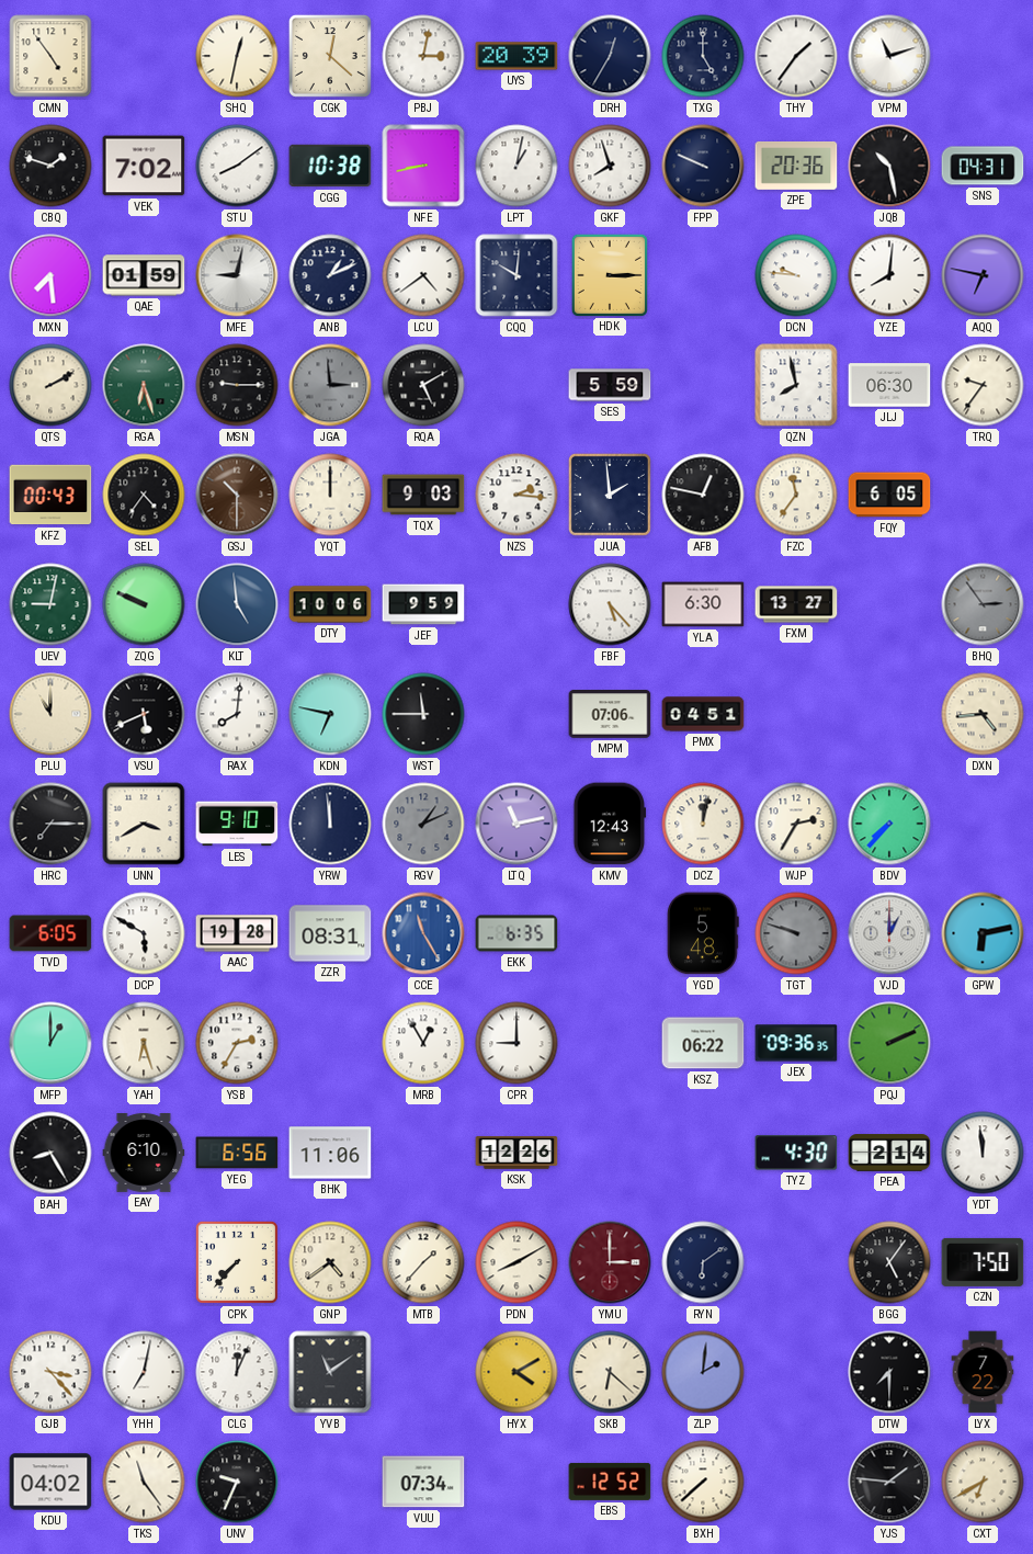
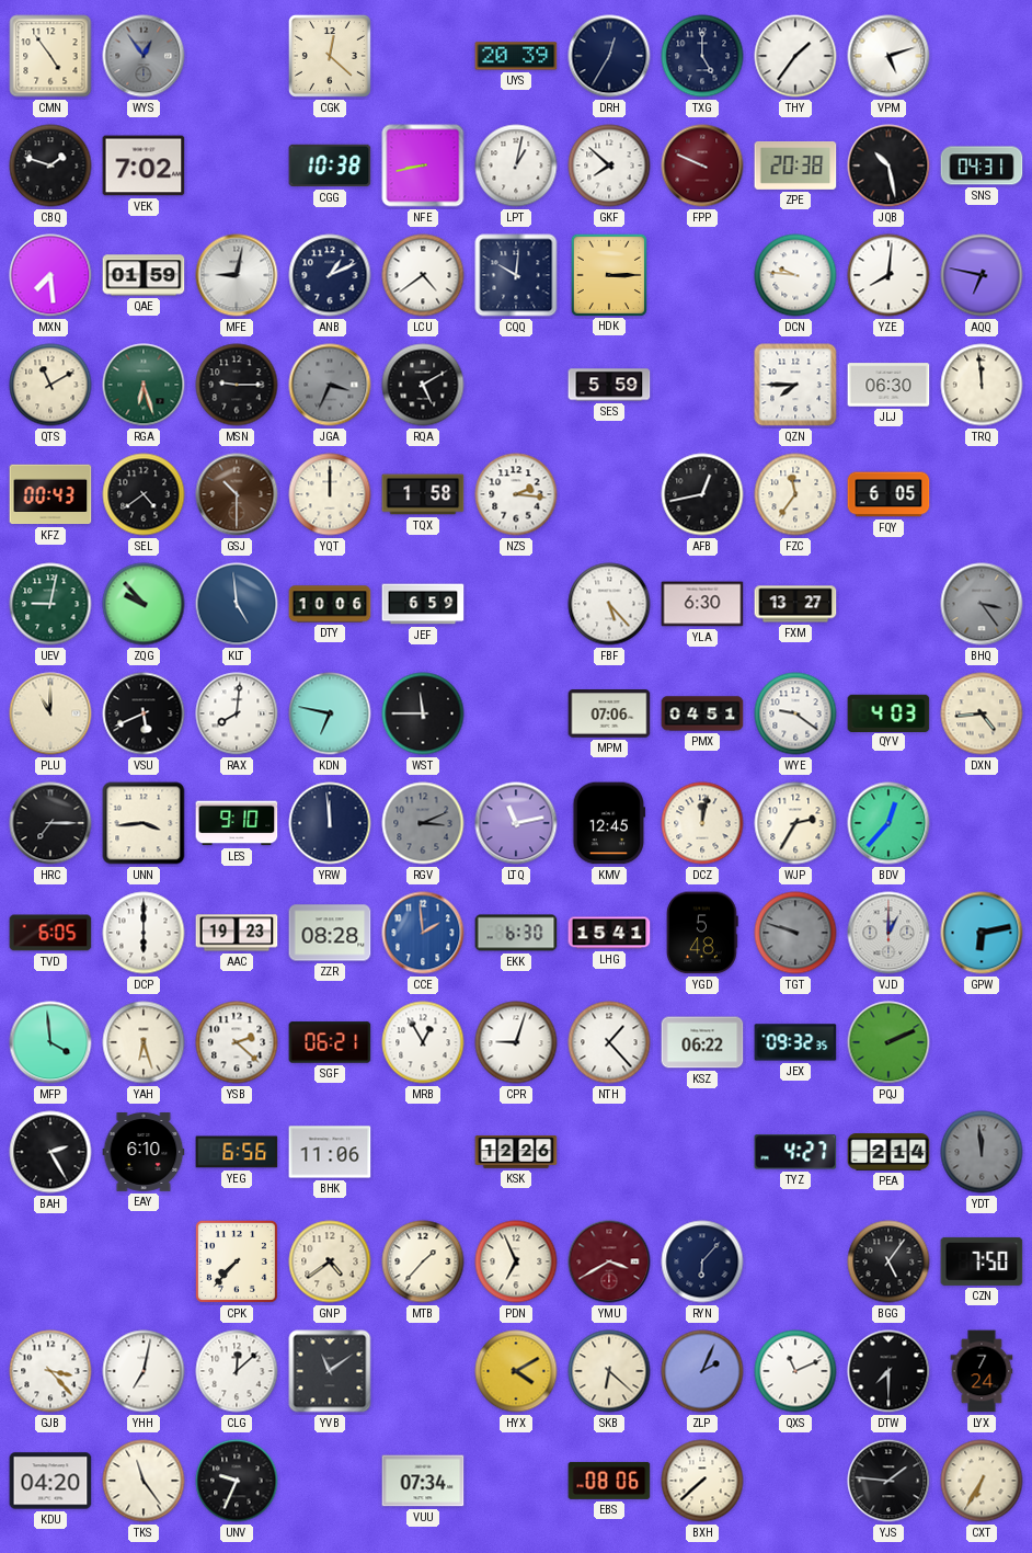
WYS: none -> 12:54 (144, 56)
SHQ: 12:32 -> none (237, 56)
PBJ: 3:02 -> none (423, 56)
VPM: 11:12 -> 5:12 (888, 56)
STU: 8:09 -> none (237, 166)
GKF: 7:57 -> 7:52 (609, 165)
FPP dial: navy -> burgundy (702, 165)
ZPE: 20:36 -> 20:38 (795, 167)
QTS: 2:10 -> 11:10 (50, 385)
JGA: 2:59 -> 3:34 (330, 385)
QZN: 7:58 -> 7:45 (795, 385)
TRQ: 9:36 -> 11:59 (982, 385)
SEL: 4:36 -> 4:39 (144, 494)
TQX: 9:03 -> 1:58 (423, 494)
JUA: 1:59 -> none (610, 495)
AFB: 12:47 -> 12:43 (702, 494)
ZQG: 9:49 -> 9:53 (144, 604)
JEF: 9:59 -> 6:59 (423, 604)
BHQ: 2:54 -> 3:24 (982, 604)
WYE: none -> 9:21 (795, 713)
QYV: none -> 4:03 (888, 712)
UNN: 3:40 -> 3:44 (144, 823)
RGV: 1:11 -> 3:11 (423, 823)
KMV: 12:43 -> 12:45 (609, 823)
BDV: 7:37 -> 12:37 (888, 823)
DCP: 5:50 -> 6:00 (144, 933)
AAC: 19:28 -> 19:23 (237, 933)
ZZR: 08:31 -> 08:28 (330, 933)
CCE: 11:25 -> 1:59 (423, 933)
EKK: 6:35 -> 6:30 (516, 933)
LHG: none -> 15:41 (609, 933)
MFP: 1:00 -> 3:59 (50, 1042)
YSB: 2:35 -> 2:22 (237, 1042)
SGF: none -> 06:21 (330, 1042)
CPR: 9:00 -> 9:03 (516, 1042)
NTH: none -> 1:23 (609, 1042)
JEX: 09:36 -> 09:32 (795, 1042)
BAH: 8:25 -> 2:25 (50, 1152)
TYZ: 4:30 -> 4:27 (795, 1152)
YDT dial: white -> grey (982, 1152)
PDN: 8:10 -> 6:56 (516, 1261)
YMU: 3:00 -> 3:40 (609, 1261)
RYN: 6:09 -> 6:07 (702, 1261)
CLG: 12:04 -> 12:08 (237, 1371)
ZLP: 2:01 -> 2:04 (702, 1371)
QXS: none -> 11:11 (795, 1371)
LYX: 7:22 -> 7:24 (982, 1371)
KDU: 04:02 -> 04:20 (50, 1481)
EBS: 12:52 -> 08:06 (609, 1481)
CXT: 6:40 -> 6:35 (982, 1481)
